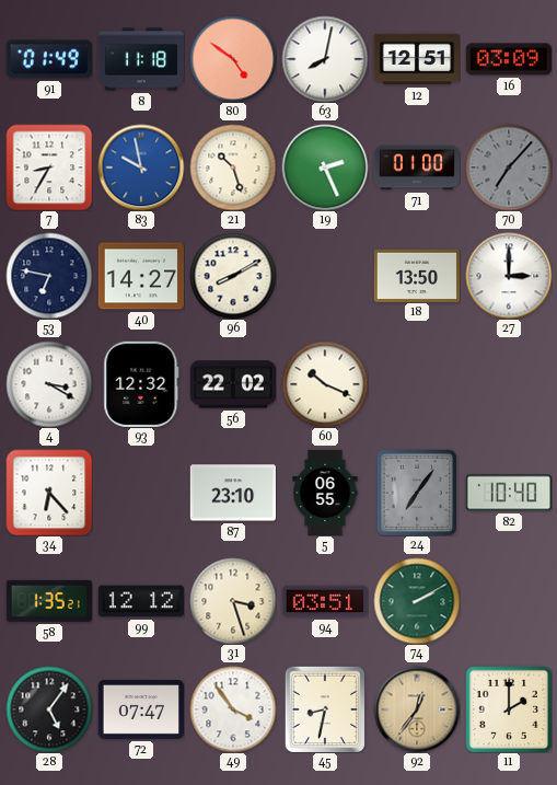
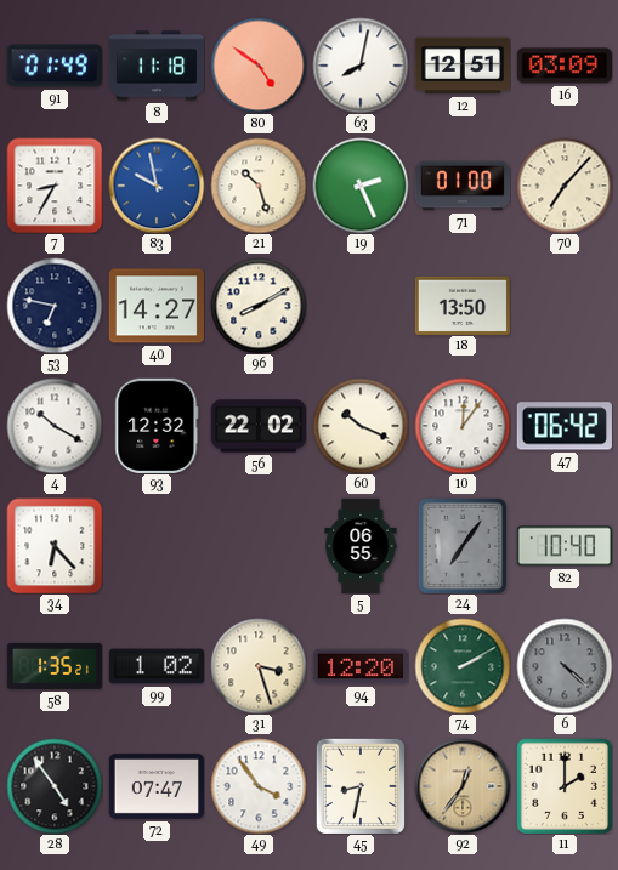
70 dial: grey -> cream (565, 186)
27: 3:00 -> none (509, 276)
4: 3:20 -> 10:20 (55, 426)
10: none -> 12:06 (463, 426)
47: none -> 06:42 (565, 426)
87: 23:10 -> none (232, 493)
99: 12:12 -> 1:02 (155, 666)
94: 03:51 -> 12:20 (359, 666)
6: none -> 4:22 (565, 666)
28: 5:06 -> 4:54 (55, 786)
